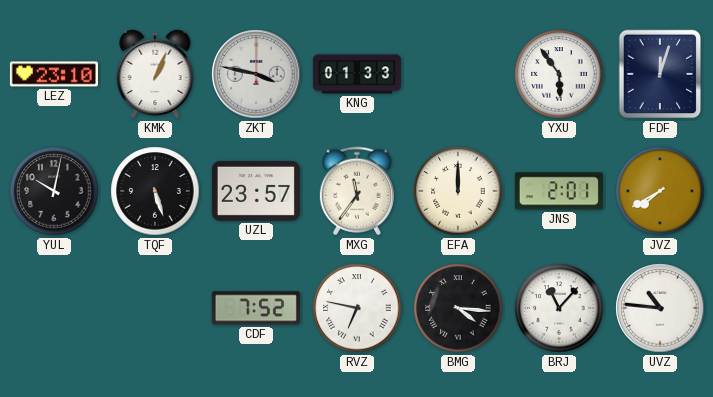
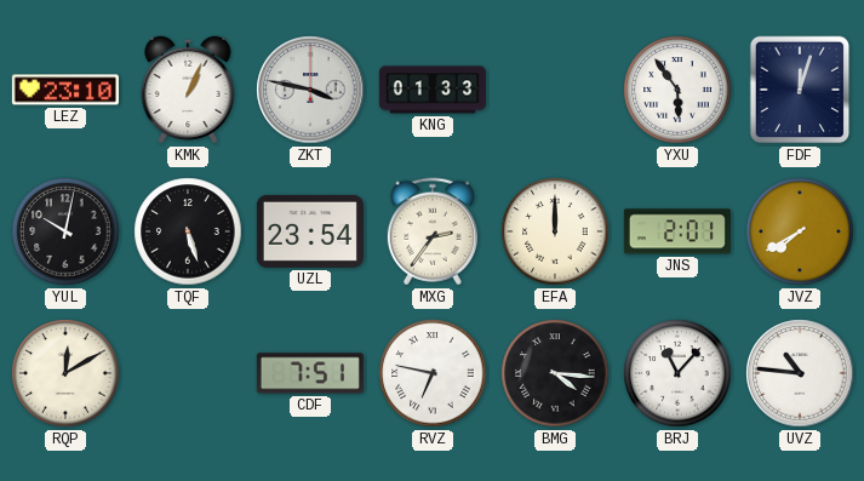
UZL: 23:57 -> 23:54 (310, 231)
MXG: 11:36 -> 2:36 (433, 231)
RQP: none -> 12:10 (65, 373)
CDF: 7:52 -> 7:51 (310, 373)
